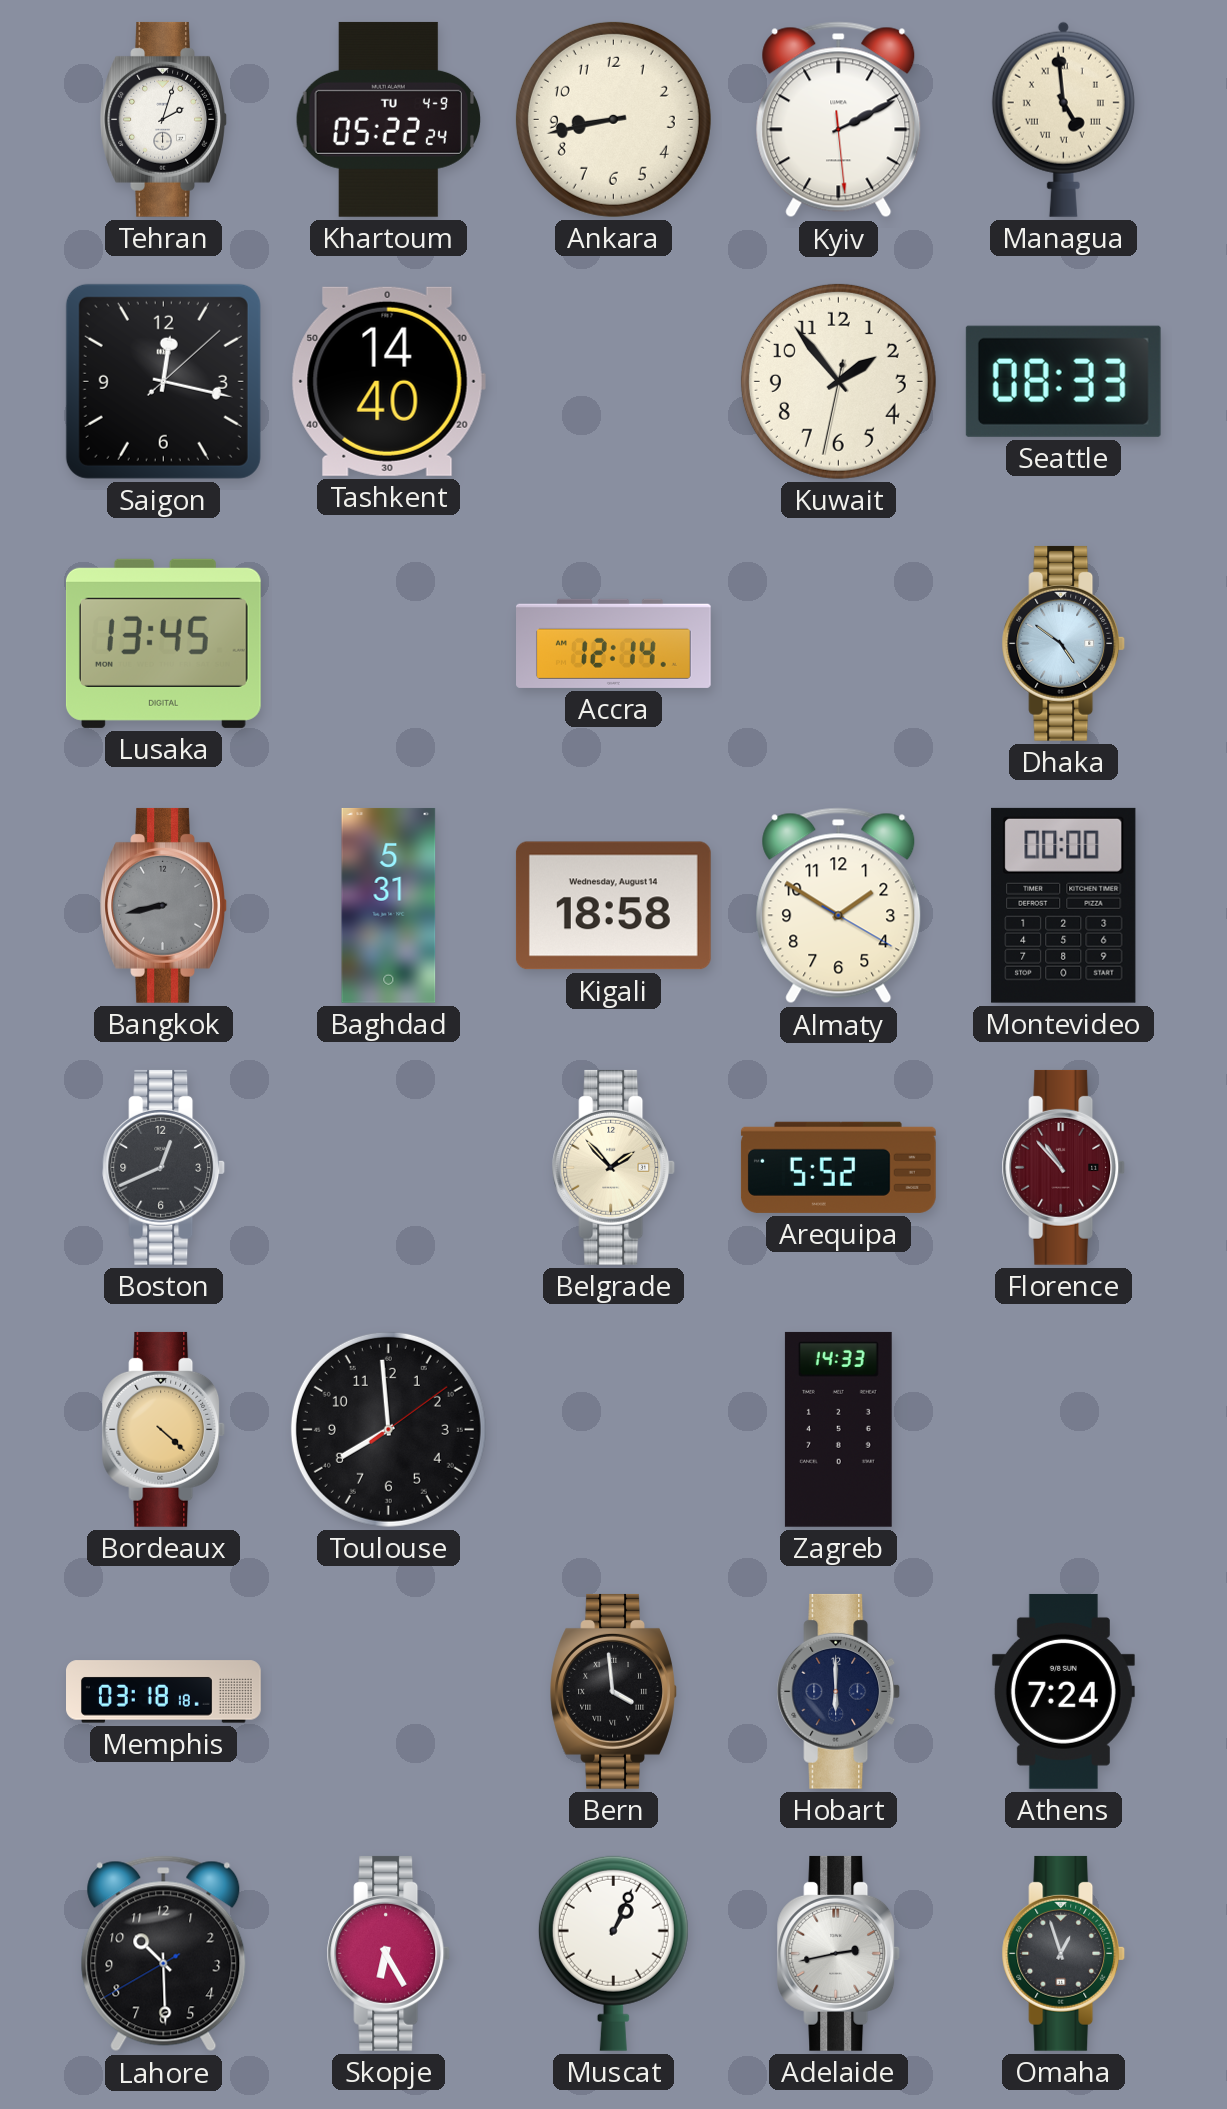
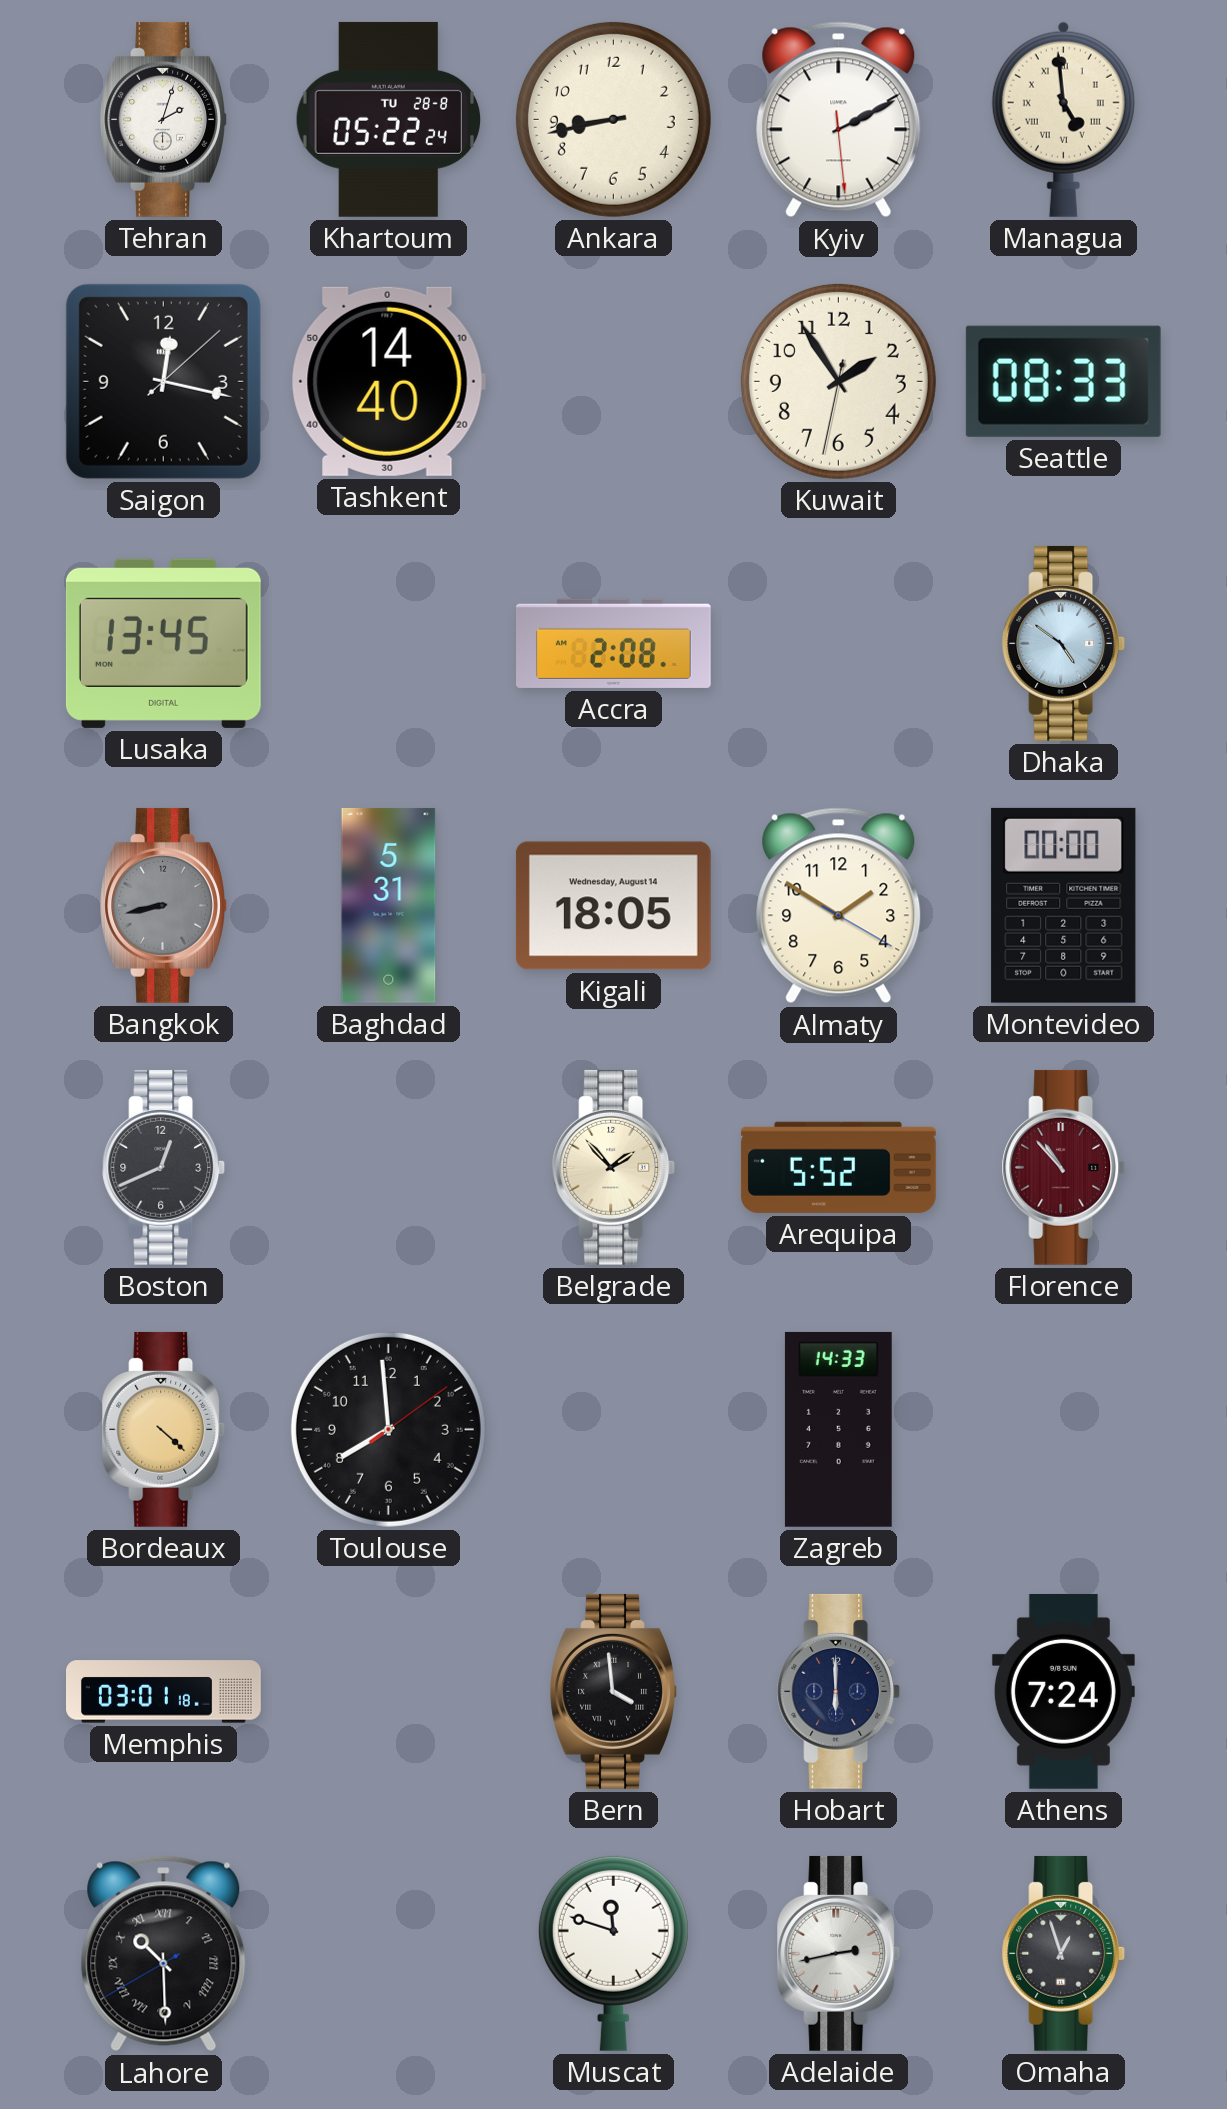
Khartoum date: TU 4-9 -> TU 28-8 (389, 119)
Kuwait: 1:53 -> 1:54 (838, 381)
Accra: 12:14 -> 2:08 (614, 643)
Kigali: 18:58 -> 18:05 (613, 906)
Memphis: 03:18 -> 03:01 (164, 1692)
Lahore numerals: Arabic -> Roman (164, 1954)
Skopje: 6:25 -> none (389, 1953)
Muscat: 1:04 -> 11:48 (613, 1953)
